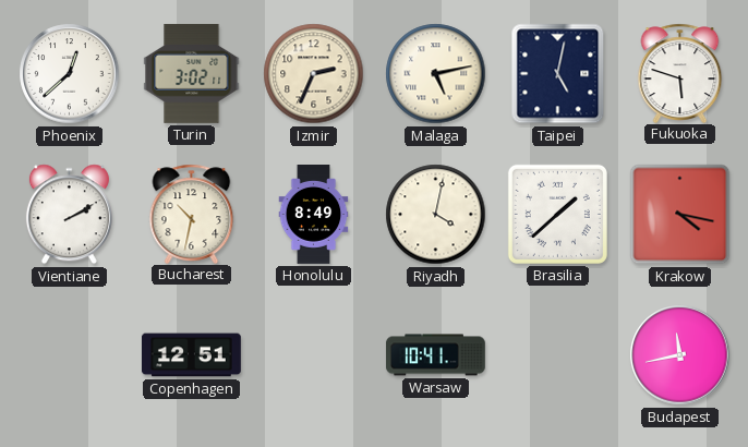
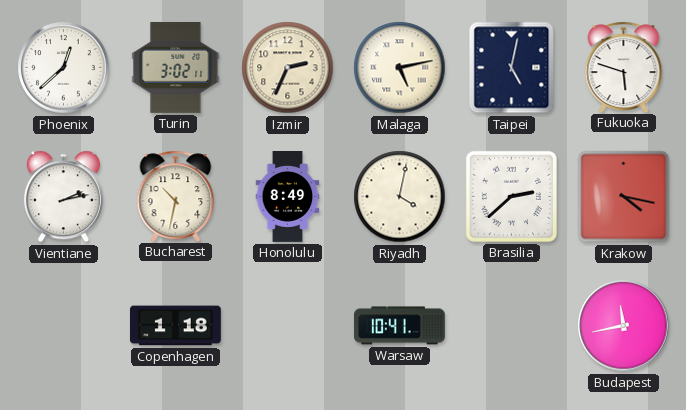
Vientiane: 2:10 -> 2:13 (63, 197)
Brasilia: 1:38 -> 2:38 (511, 196)
Copenhagen: 12:51 -> 1:18 (175, 326)
